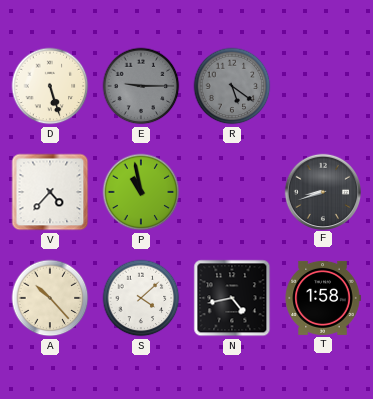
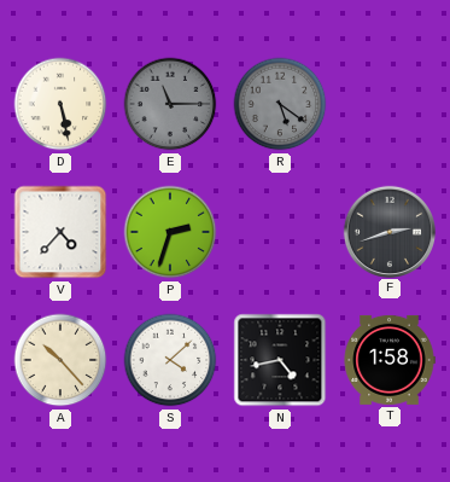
D: 5:27 -> 5:28 (60, 104)
E: 9:15 -> 11:15 (170, 104)
P: 10:58 -> 2:33 (170, 232)
F: 8:42 -> 2:42 (388, 231)
